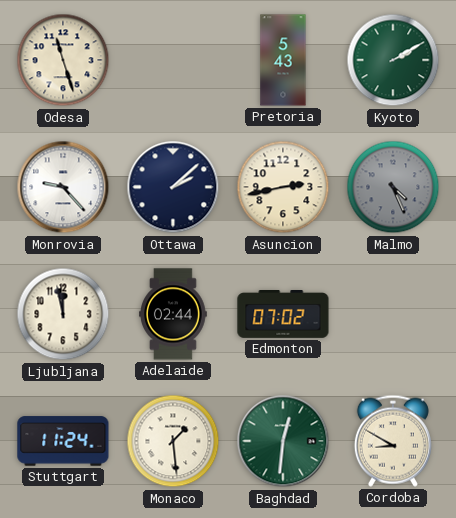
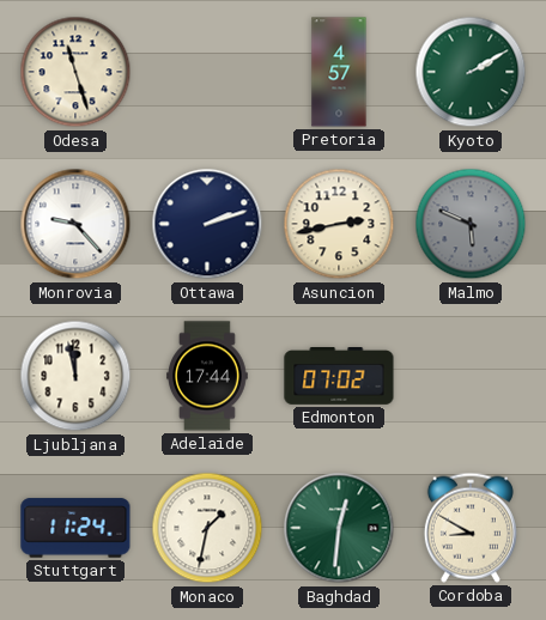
Pretoria: 5:43 -> 4:57 (339, 72)
Ottawa: 2:08 -> 2:12 (207, 224)
Malmo: 4:26 -> 5:49 (471, 224)
Adelaide: 02:44 -> 17:44 (208, 376)
Monaco: 1:29 -> 1:32 (207, 528)
